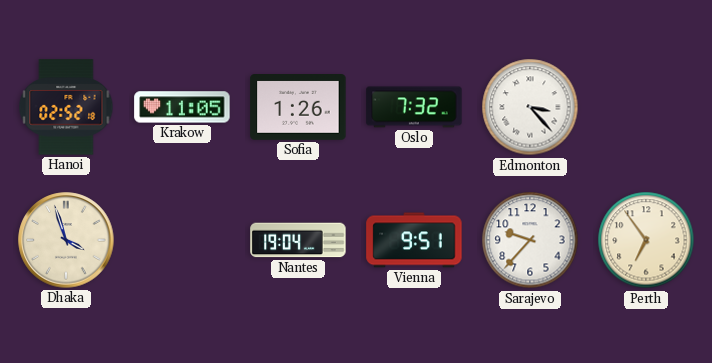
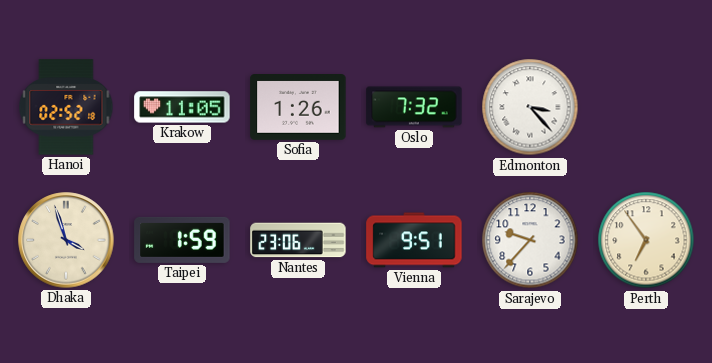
Taipei: none -> 1:59 (182, 240)
Nantes: 19:04 -> 23:06 (298, 240)
